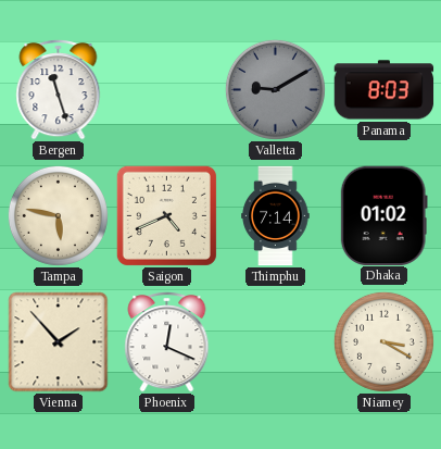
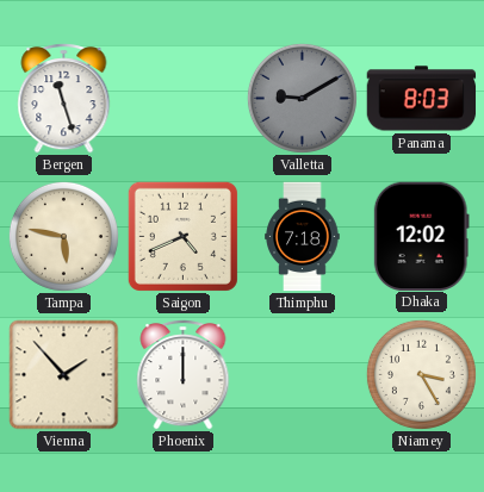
Thimphu: 7:14 -> 7:18 (303, 237)
Dhaka: 01:02 -> 12:02 (421, 236)
Phoenix: 12:19 -> 12:00 (184, 375)
Niamey: 3:20 -> 3:25 (421, 374)
